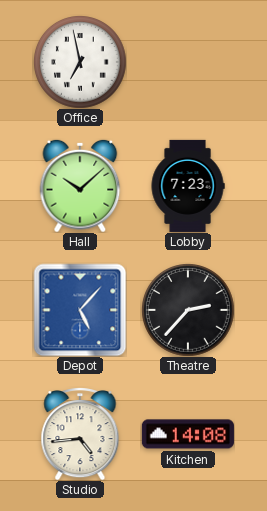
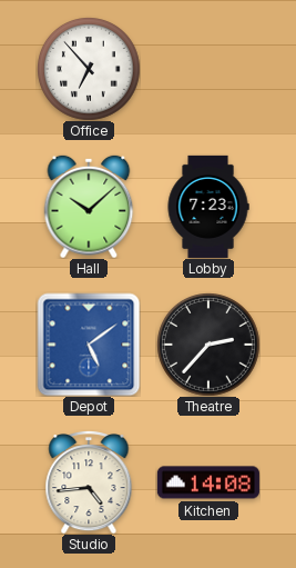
Office: 6:58 -> 6:53 (89, 69)
Depot: 5:07 -> 5:09 (89, 345)
